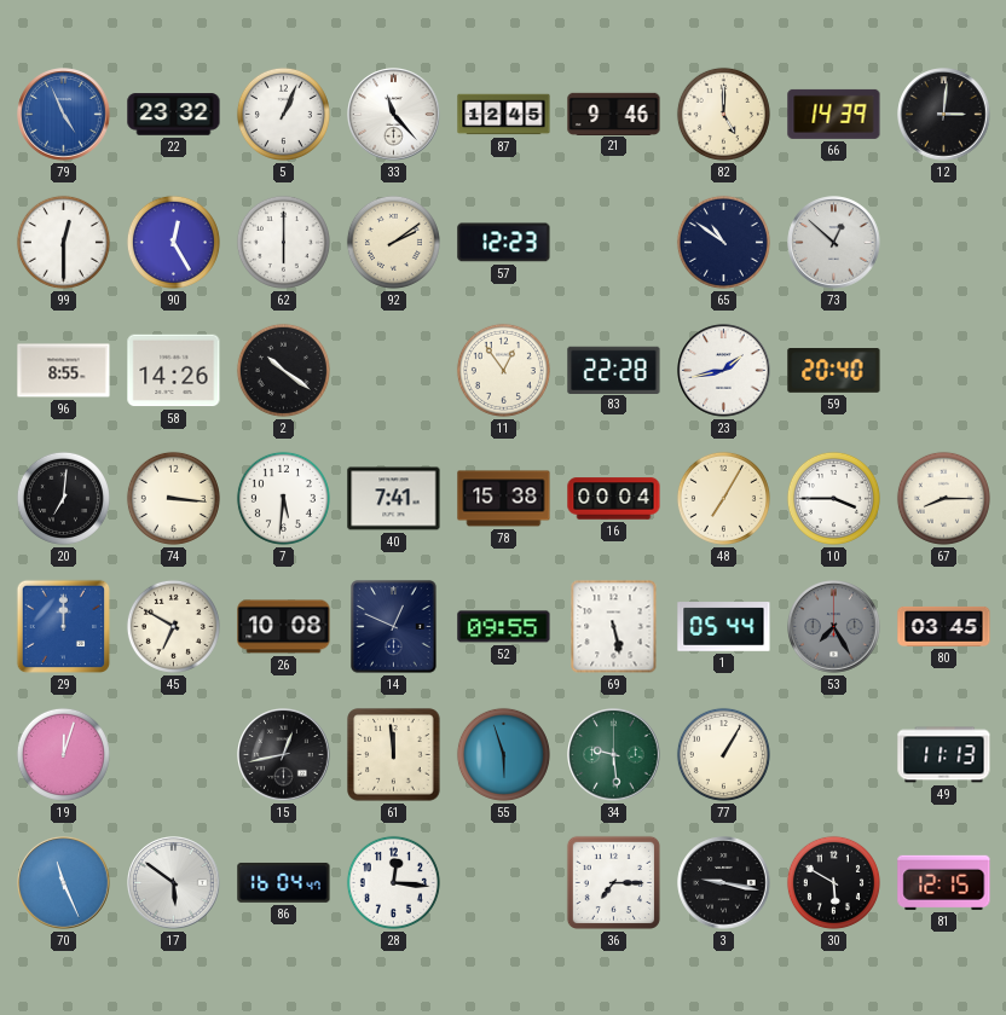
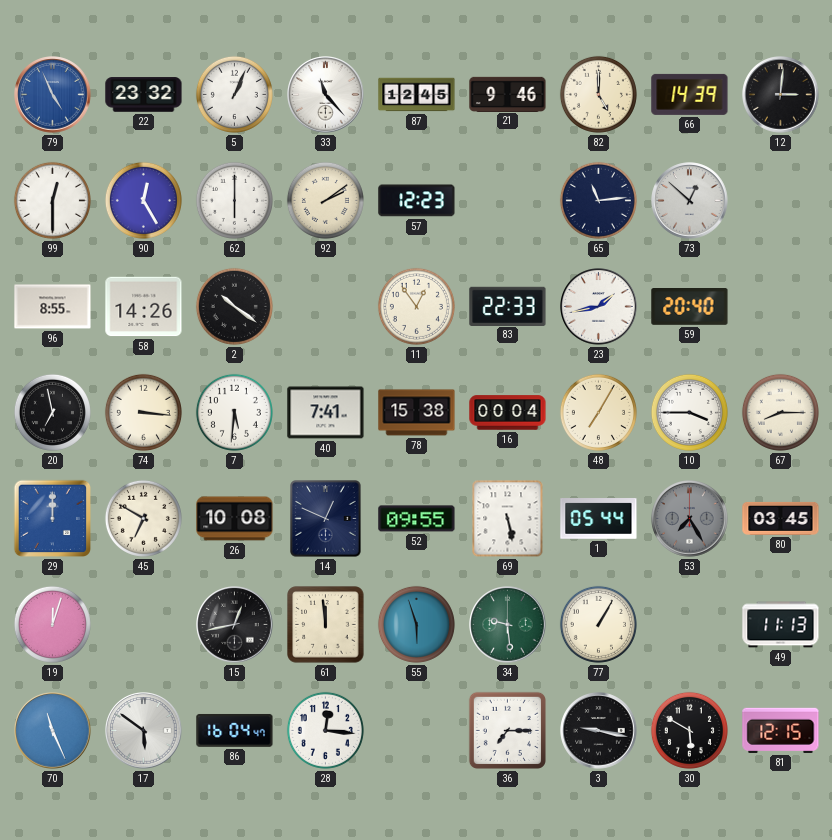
65: 10:51 -> 11:14 (598, 200)
83: 22:28 -> 22:33 (508, 306)
20: 7:01 -> 6:58 (52, 412)
